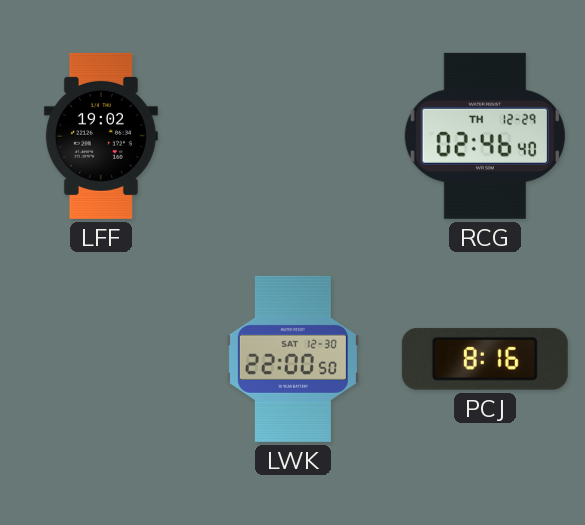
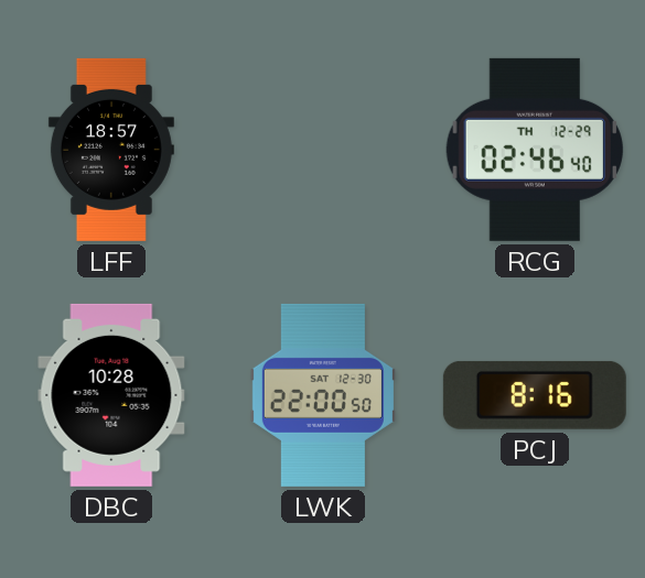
LFF: 19:02 -> 18:57 (111, 150)
DBC: none -> 10:28 (111, 395)
